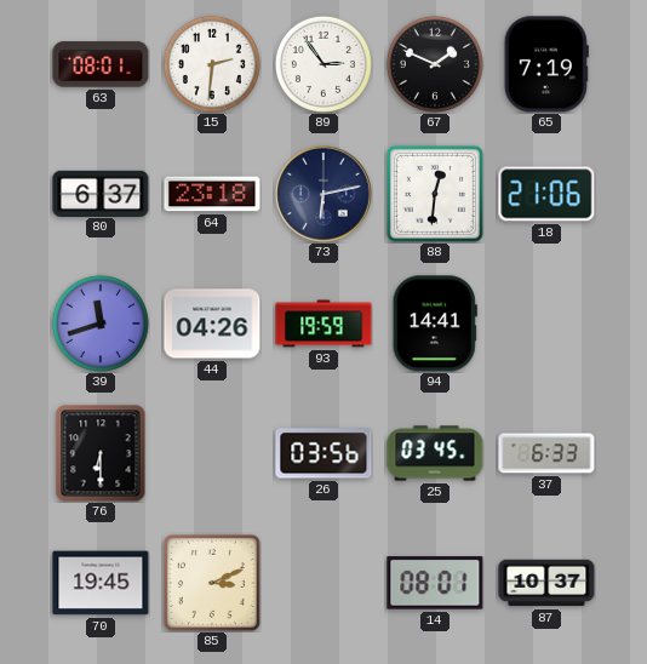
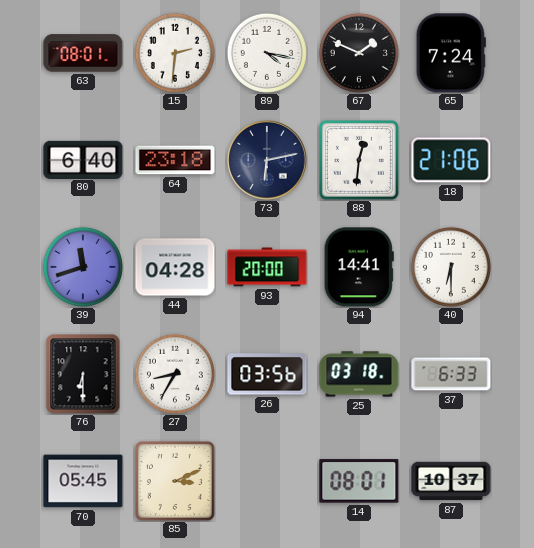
89: 2:54 -> 4:17 (267, 53)
65: 7:19 -> 7:24 (451, 53)
80: 6:37 -> 6:40 (83, 159)
44: 04:26 -> 04:28 (175, 267)
93: 19:59 -> 20:00 (267, 267)
40: none -> 6:30 (451, 267)
27: none -> 8:35 (175, 374)
25: 03:45 -> 03:18 (359, 374)
70: 19:45 -> 05:45 (83, 481)
